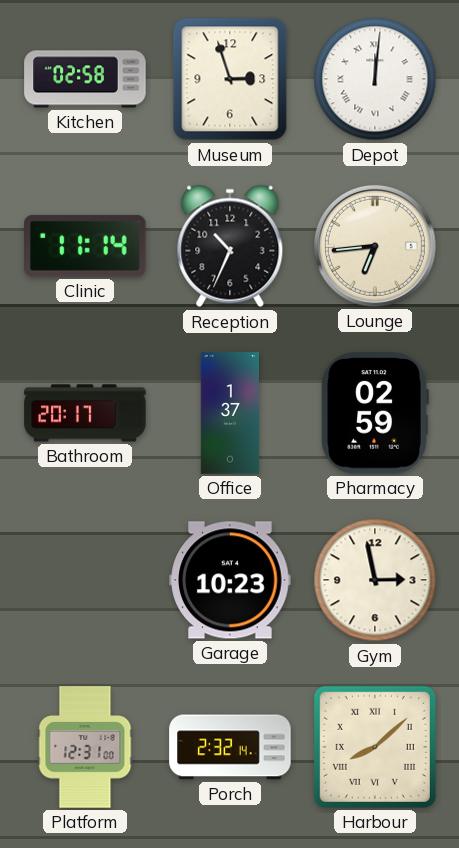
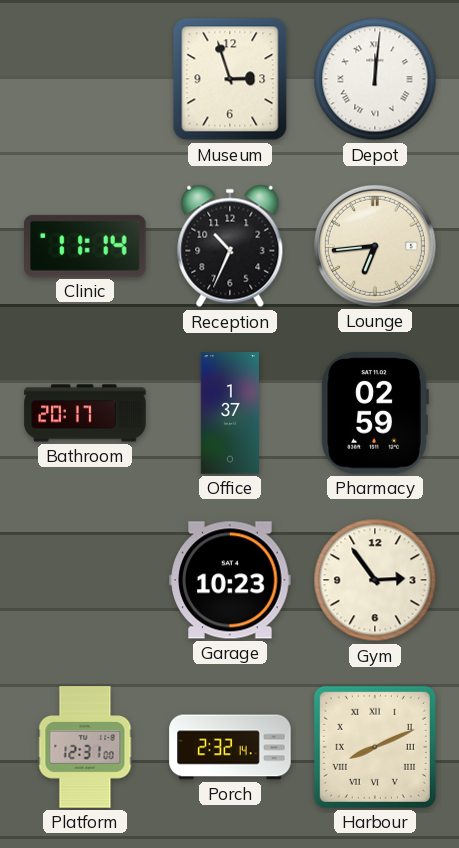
Kitchen: 02:58 -> none (85, 79)
Gym: 2:58 -> 2:54 (375, 580)
Harbour: 8:08 -> 8:11 (375, 747)
